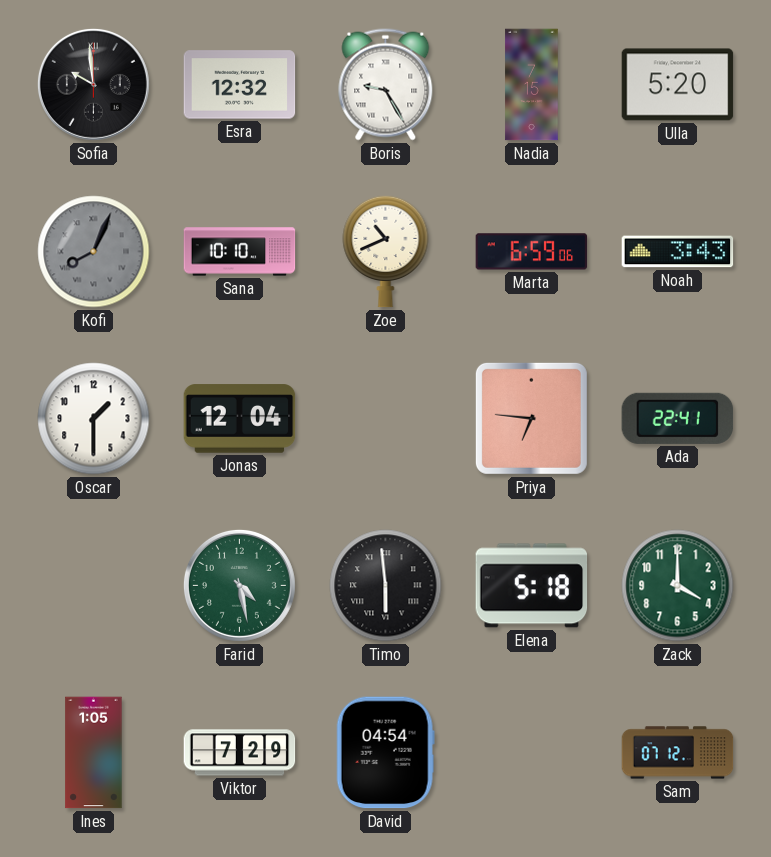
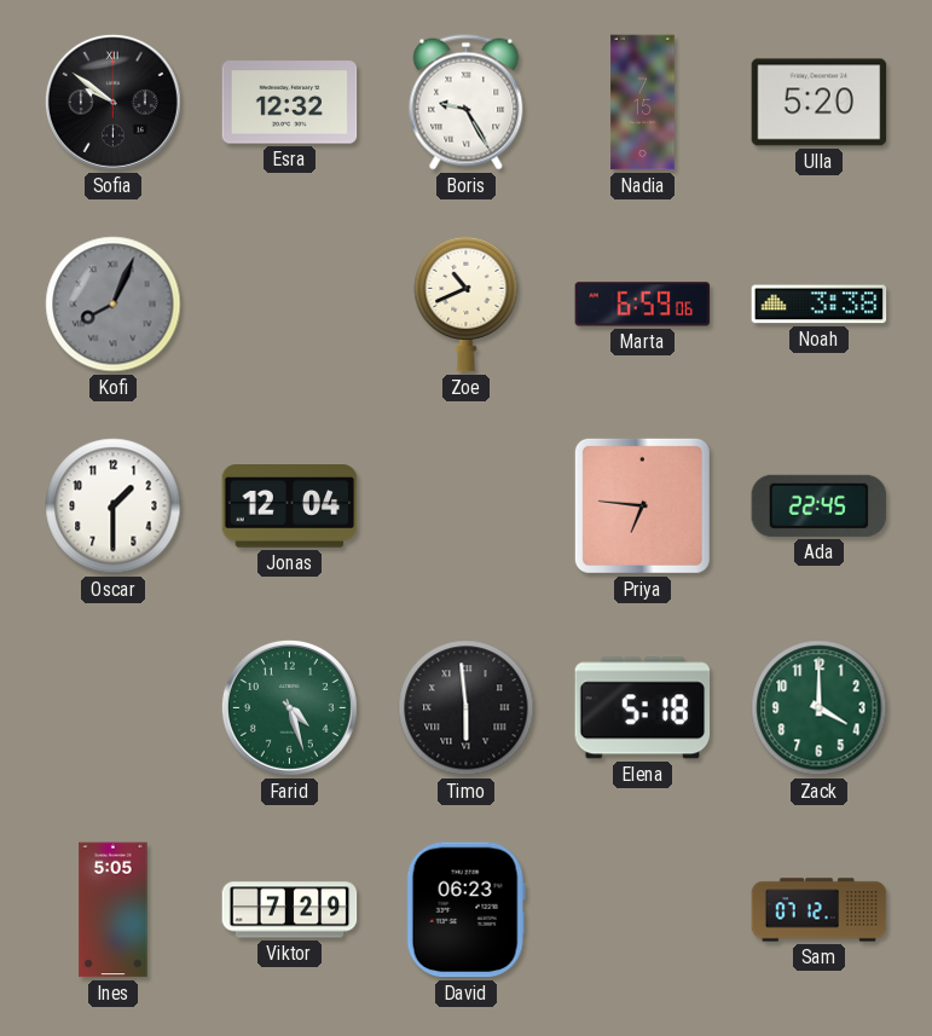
Sofia: 9:59 -> 9:51 (112, 102)
Sana: 10:10 -> none (240, 252)
Noah: 3:43 -> 3:38 (820, 305)
Ada: 22:41 -> 22:45 (820, 505)
Farid: 4:28 -> 4:27 (289, 707)
Ines: 1:05 -> 5:05 (114, 910)
David: 04:54 -> 06:23 (465, 910)
